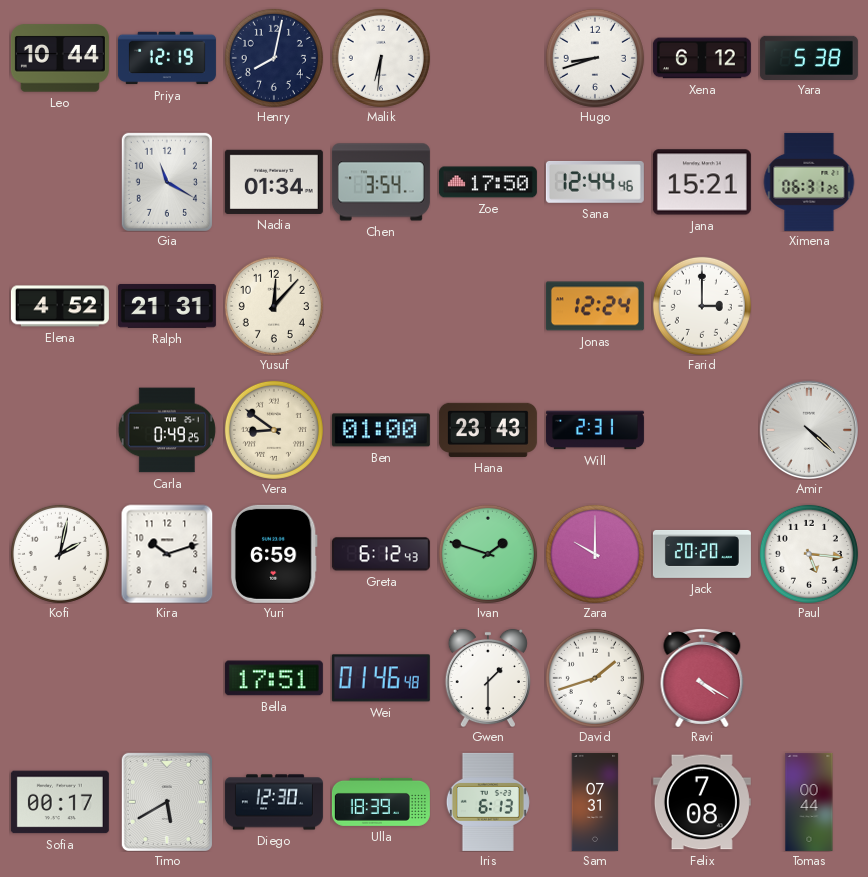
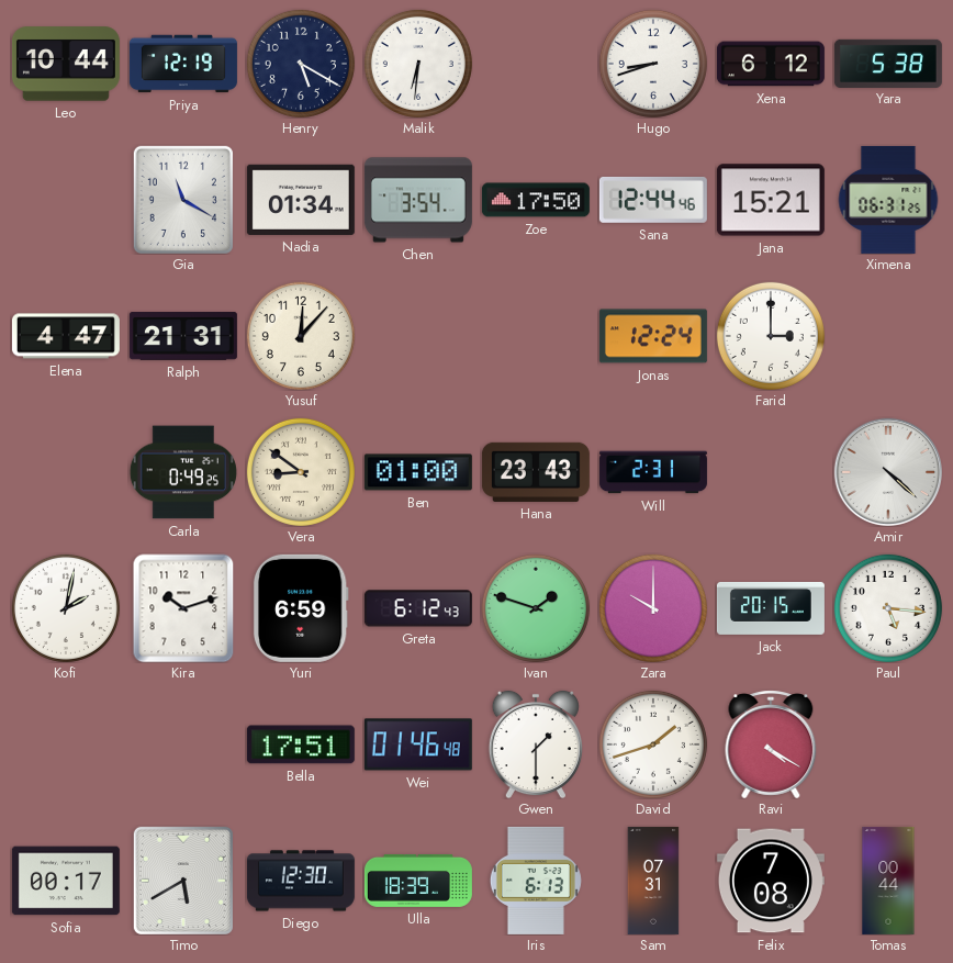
Henry: 8:02 -> 5:20 (301, 64)
Elena: 4:52 -> 4:47 (66, 336)
Jack: 20:20 -> 20:15 (771, 608)
